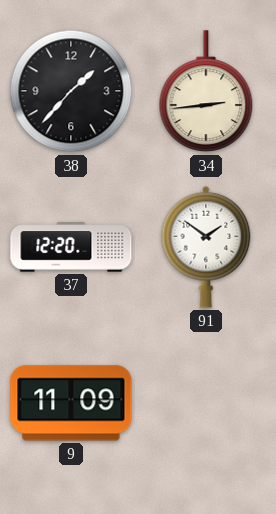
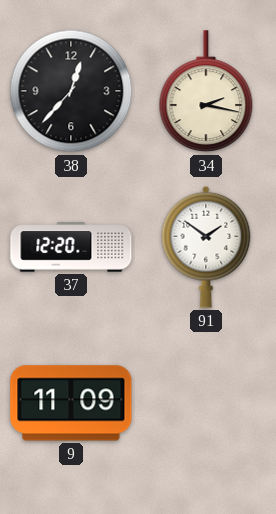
38: 1:37 -> 12:37 (71, 91)
34: 2:44 -> 2:17 (206, 92)
